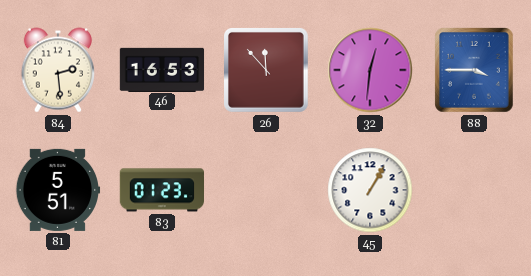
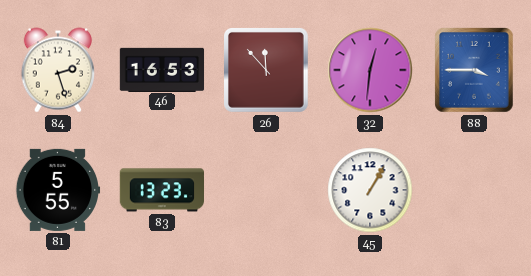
84: 2:29 -> 2:27 (57, 70)
81: 5:51 -> 5:55 (58, 190)
83: 01:23 -> 13:23 (162, 190)
